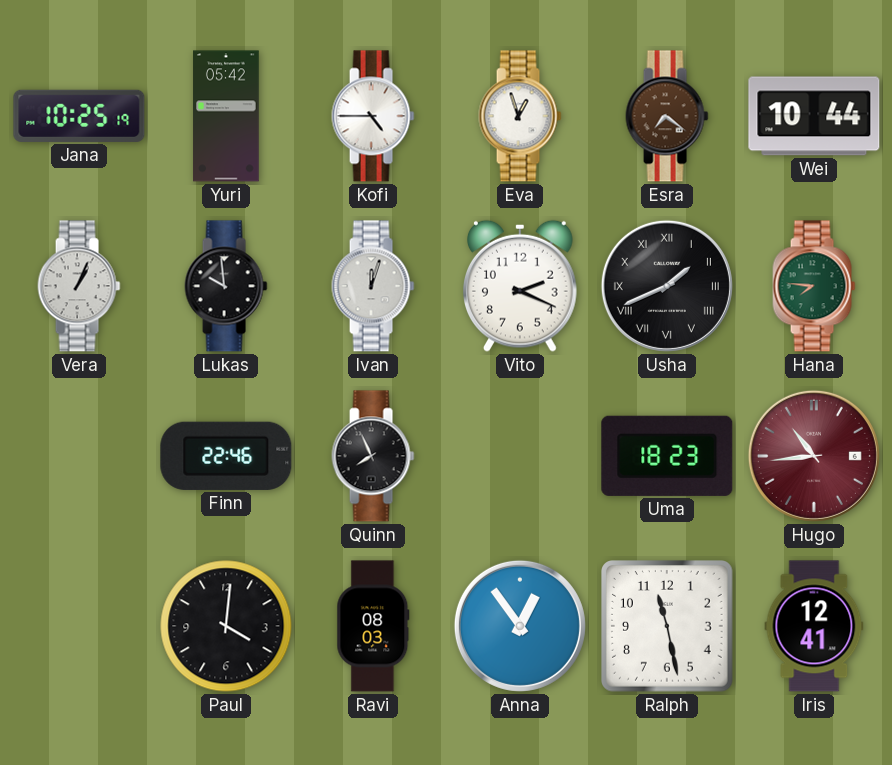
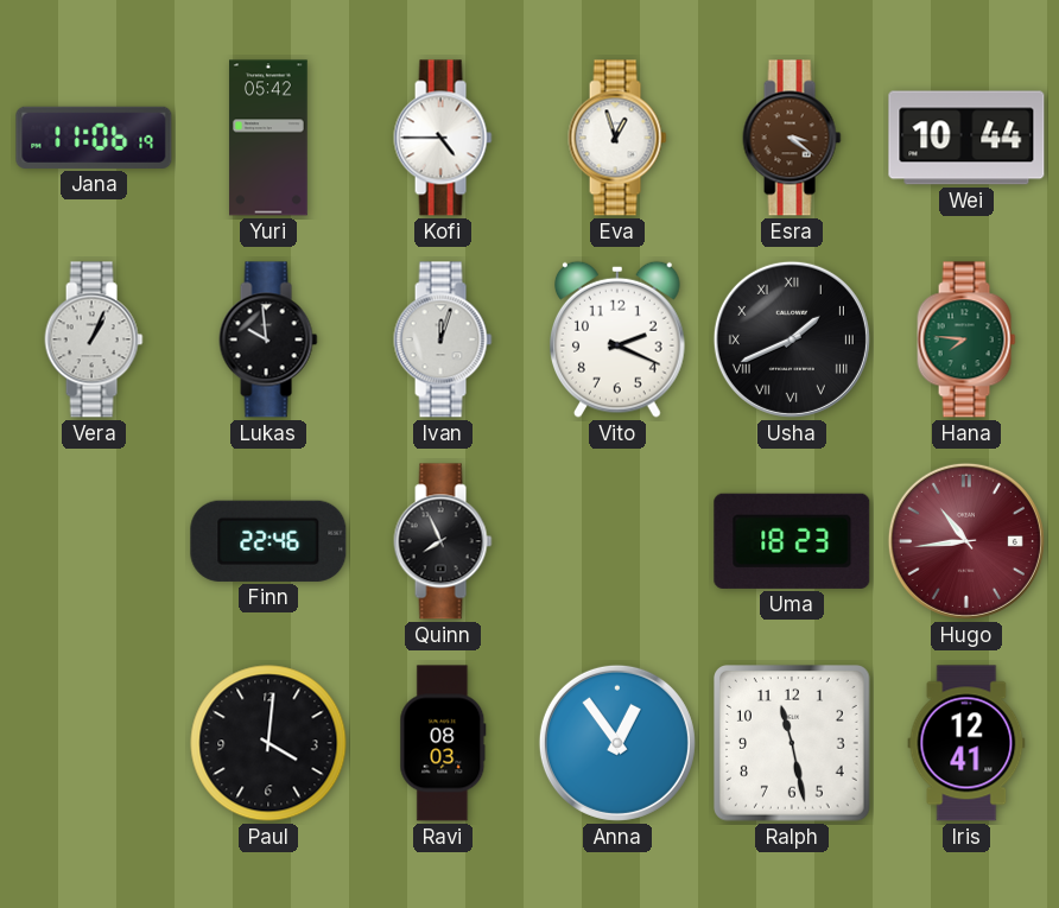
Jana: 10:25 -> 11:06 (94, 138)
Esra: 7:21 -> 3:21 (792, 138)
